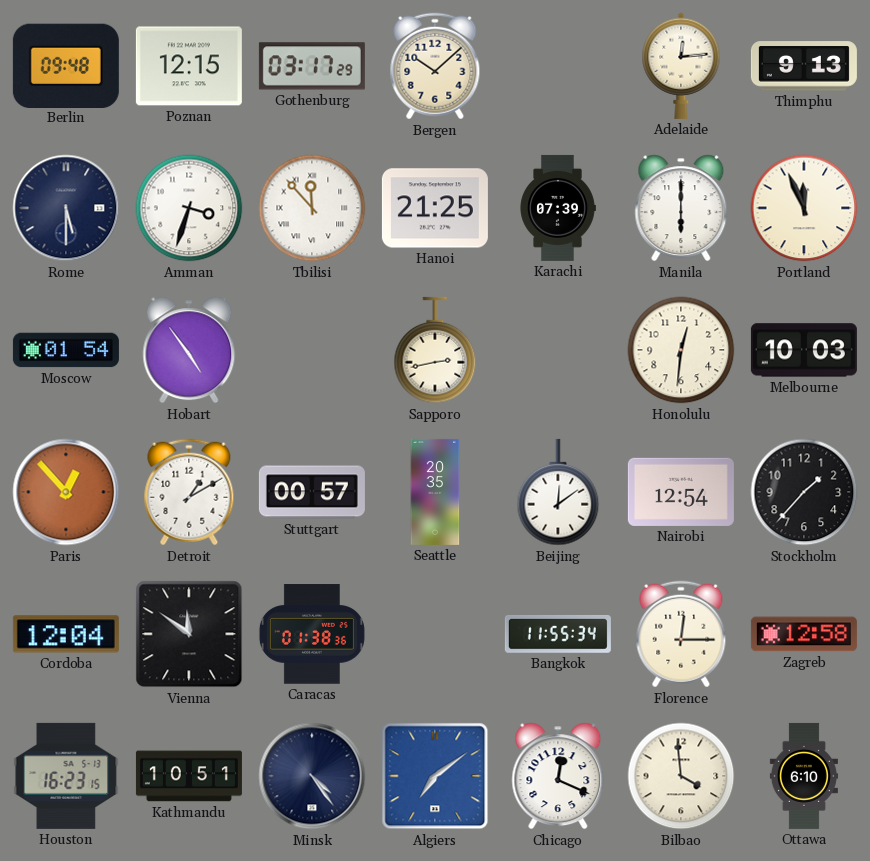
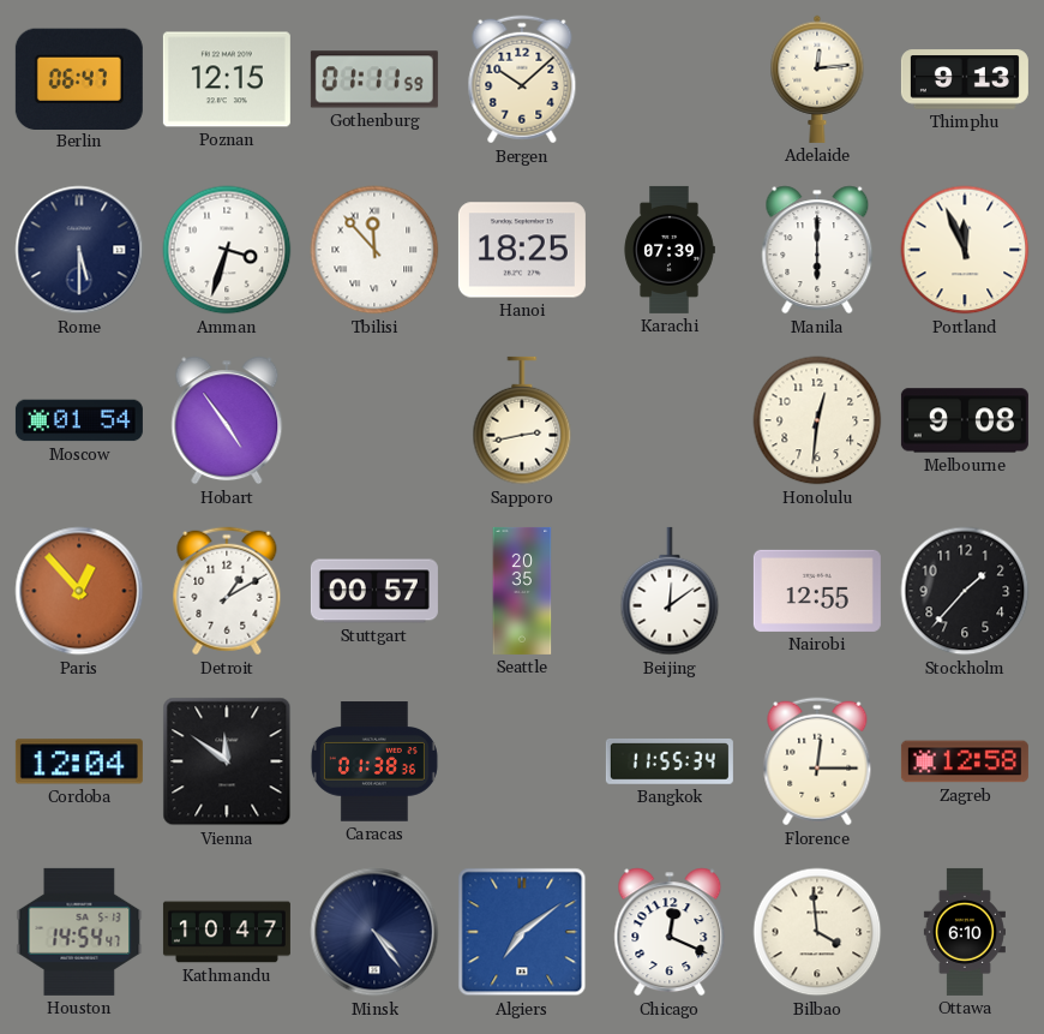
Berlin: 09:48 -> 06:47 (79, 78)
Gothenburg: 03:17 -> 01:11 (374, 79)
Hanoi: 21:25 -> 18:25 (522, 250)
Melbourne: 10:03 -> 9:08 (965, 420)
Nairobi: 12:54 -> 12:55 (817, 591)
Houston: 16:23 -> 14:54 (79, 932)
Kathmandu: 10:51 -> 10:47 (227, 932)
